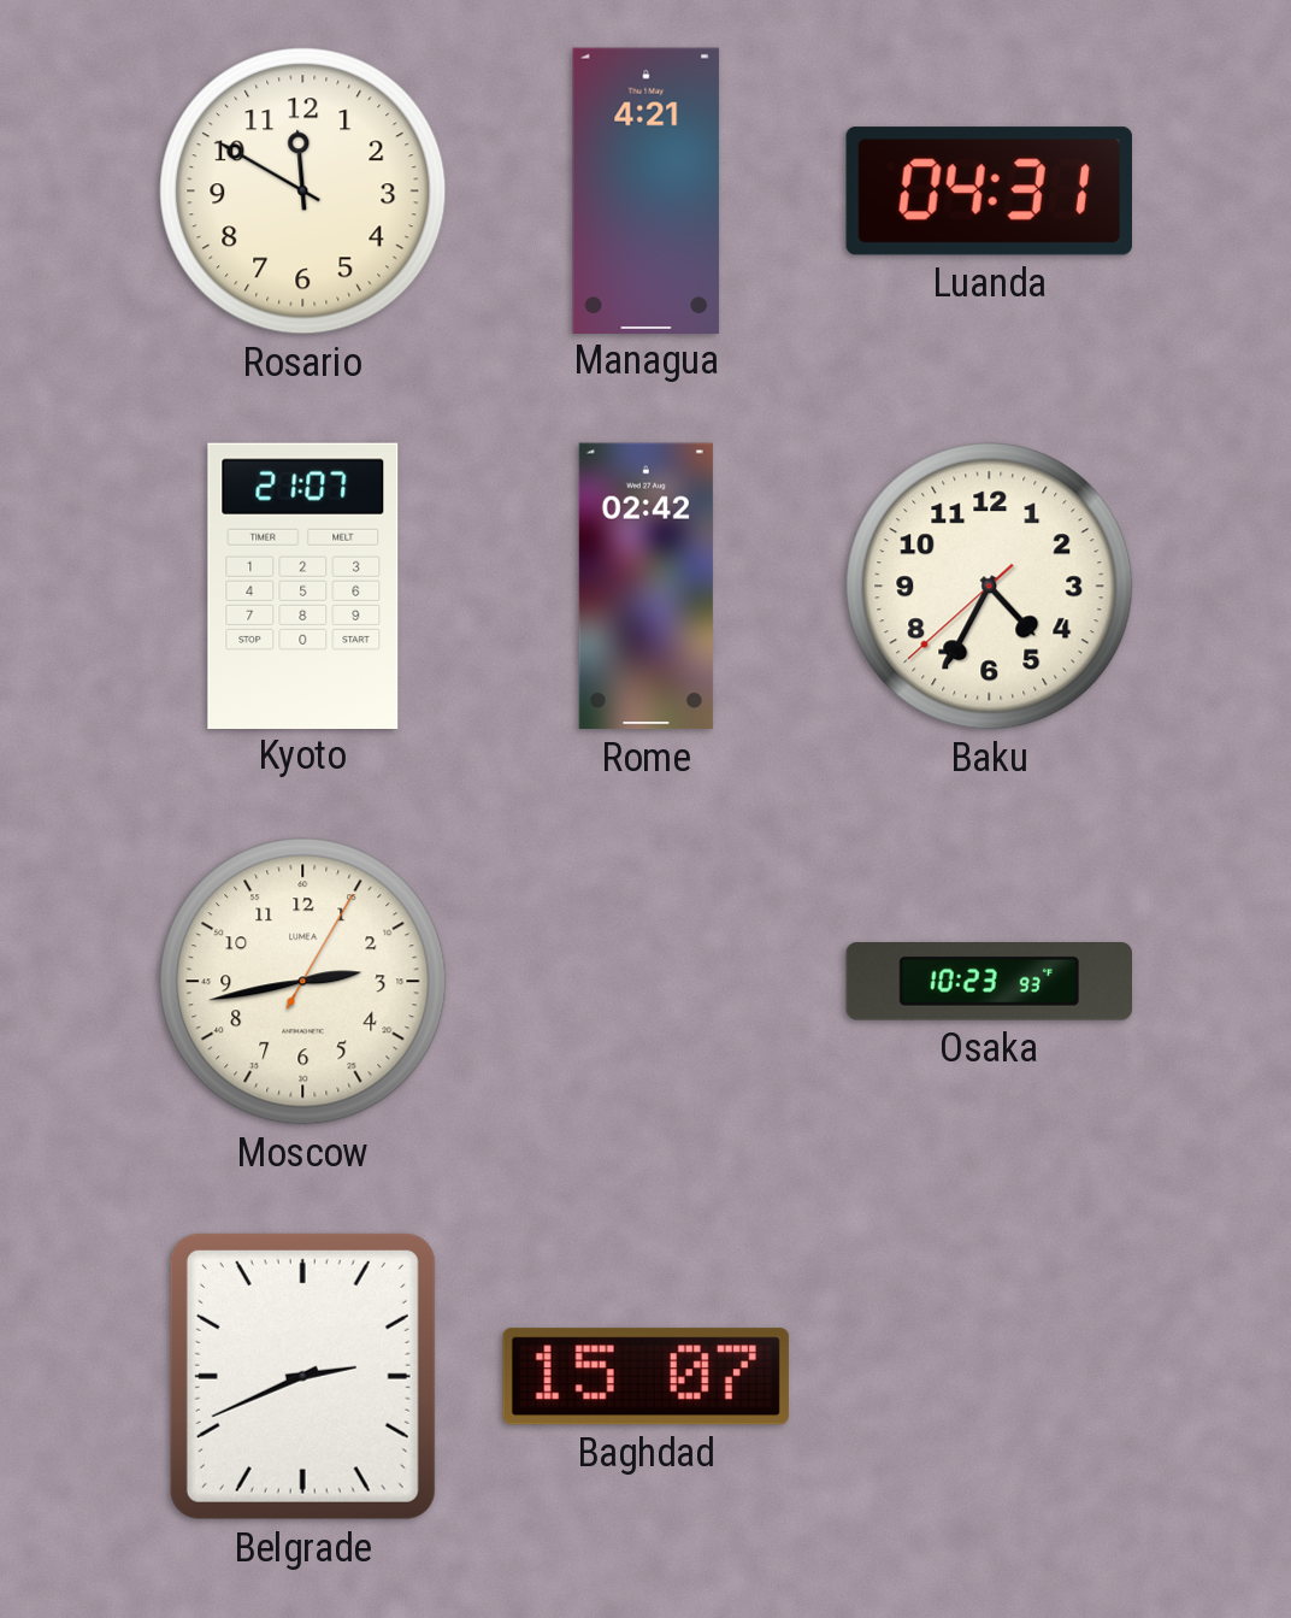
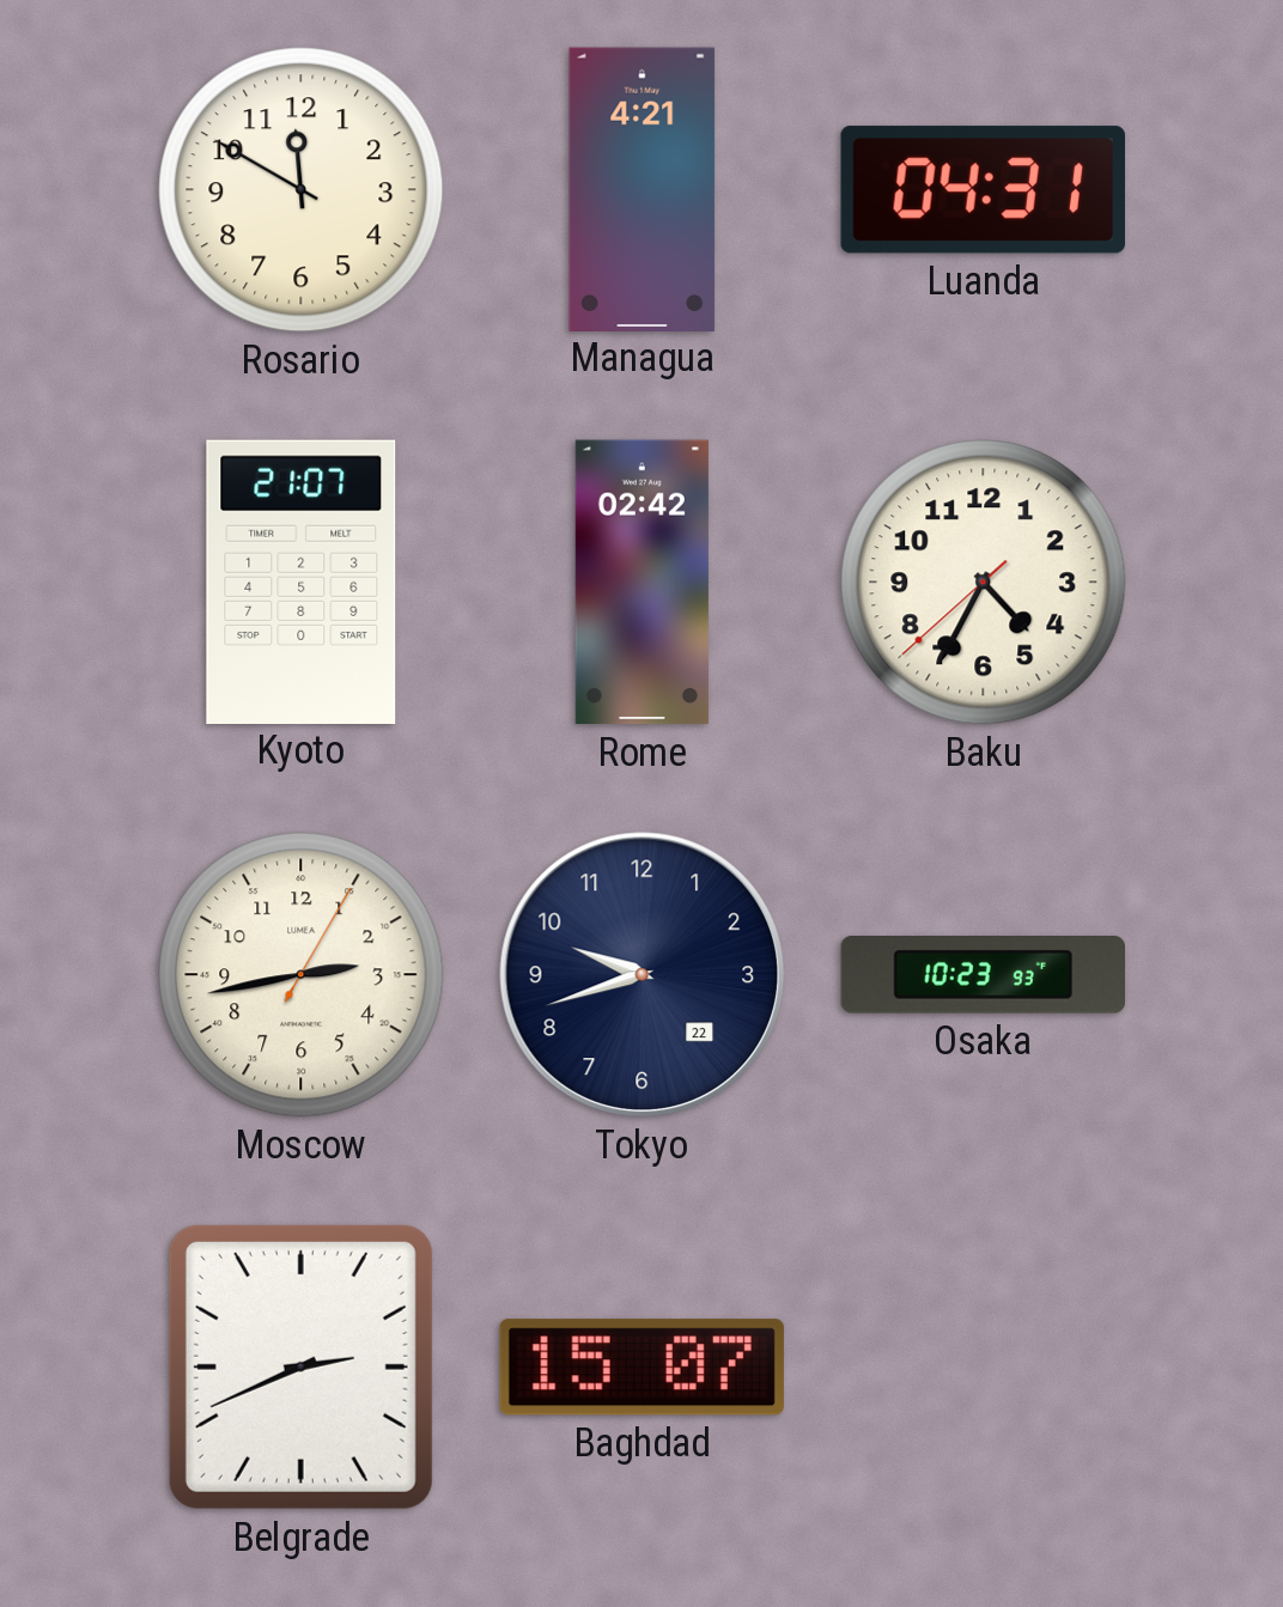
Tokyo: none -> 9:42 (643, 975)
